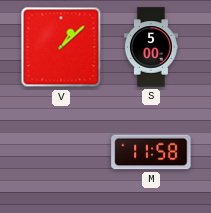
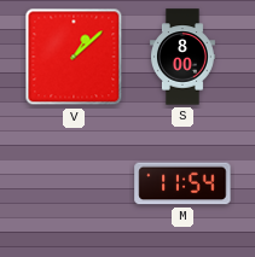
S: 5:00 -> 8:00 (182, 57)
M: 11:58 -> 11:54 (182, 183)
